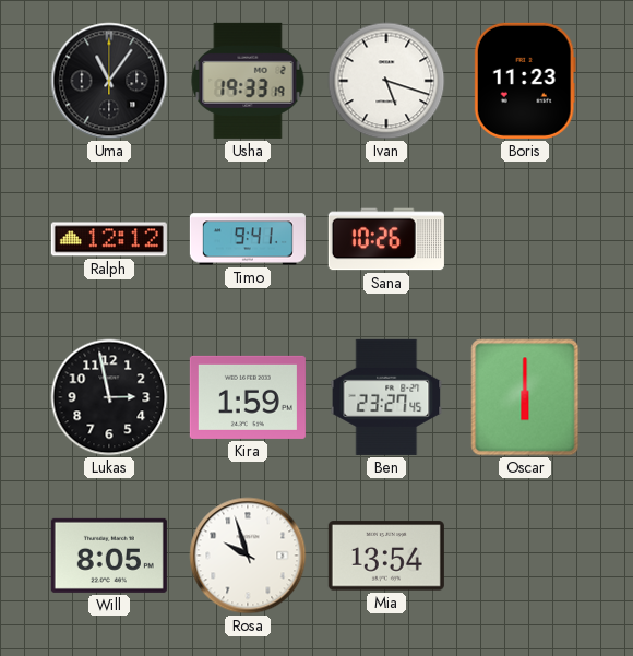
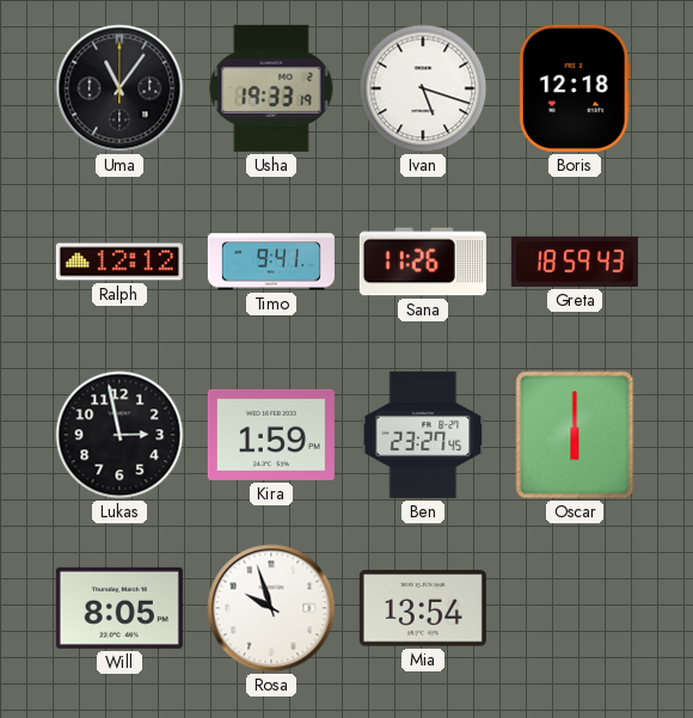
Boris: 11:23 -> 12:18 (575, 88)
Sana: 10:26 -> 11:26 (423, 262)
Greta: none -> 18:59 (575, 262)
